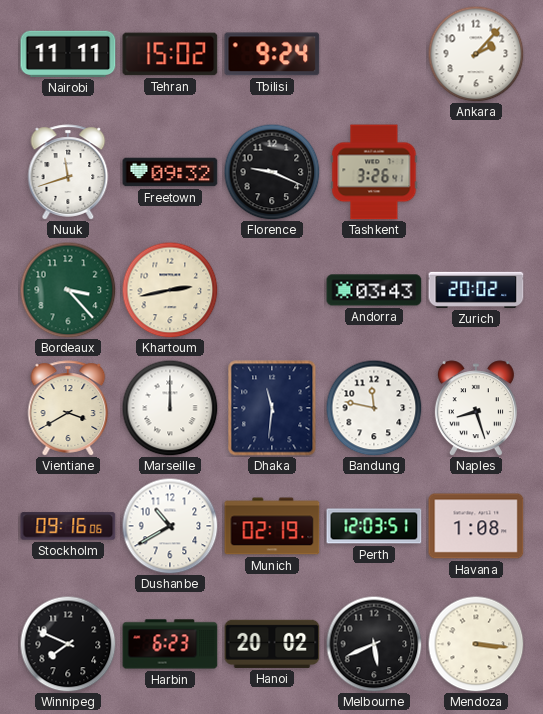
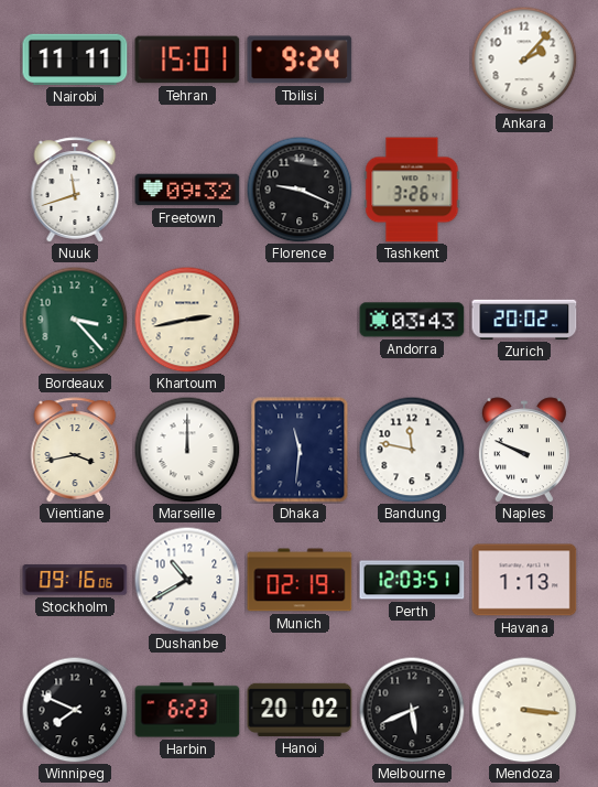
Tehran: 15:02 -> 15:01 (187, 60)
Vientiane: 3:40 -> 3:43 (75, 450)
Naples: 8:27 -> 9:49 (524, 450)
Havana: 1:08 -> 1:13 (524, 580)
